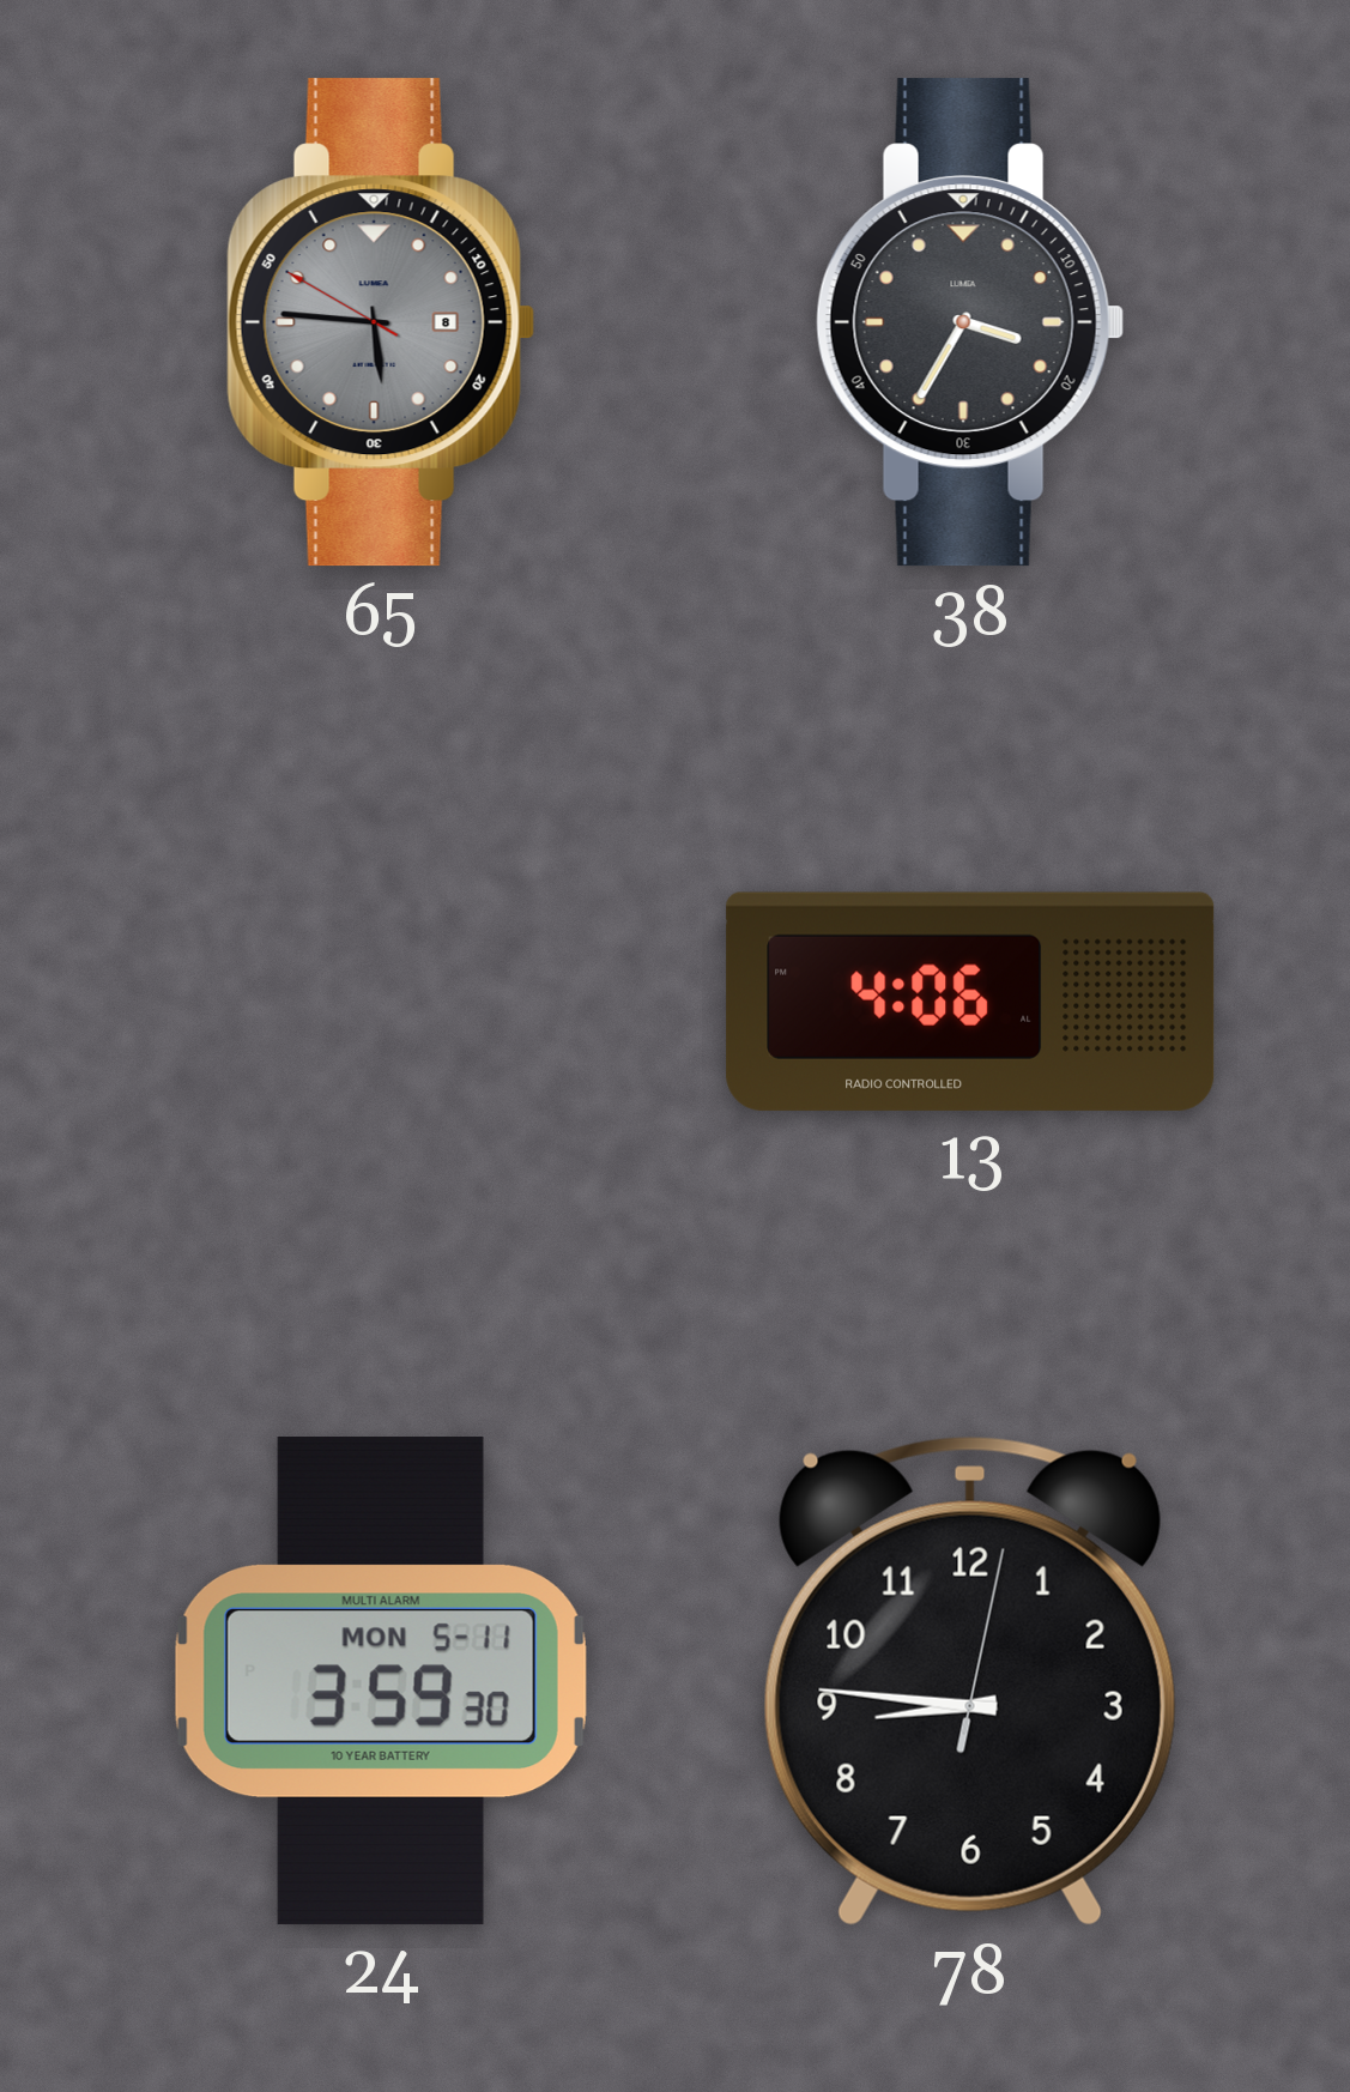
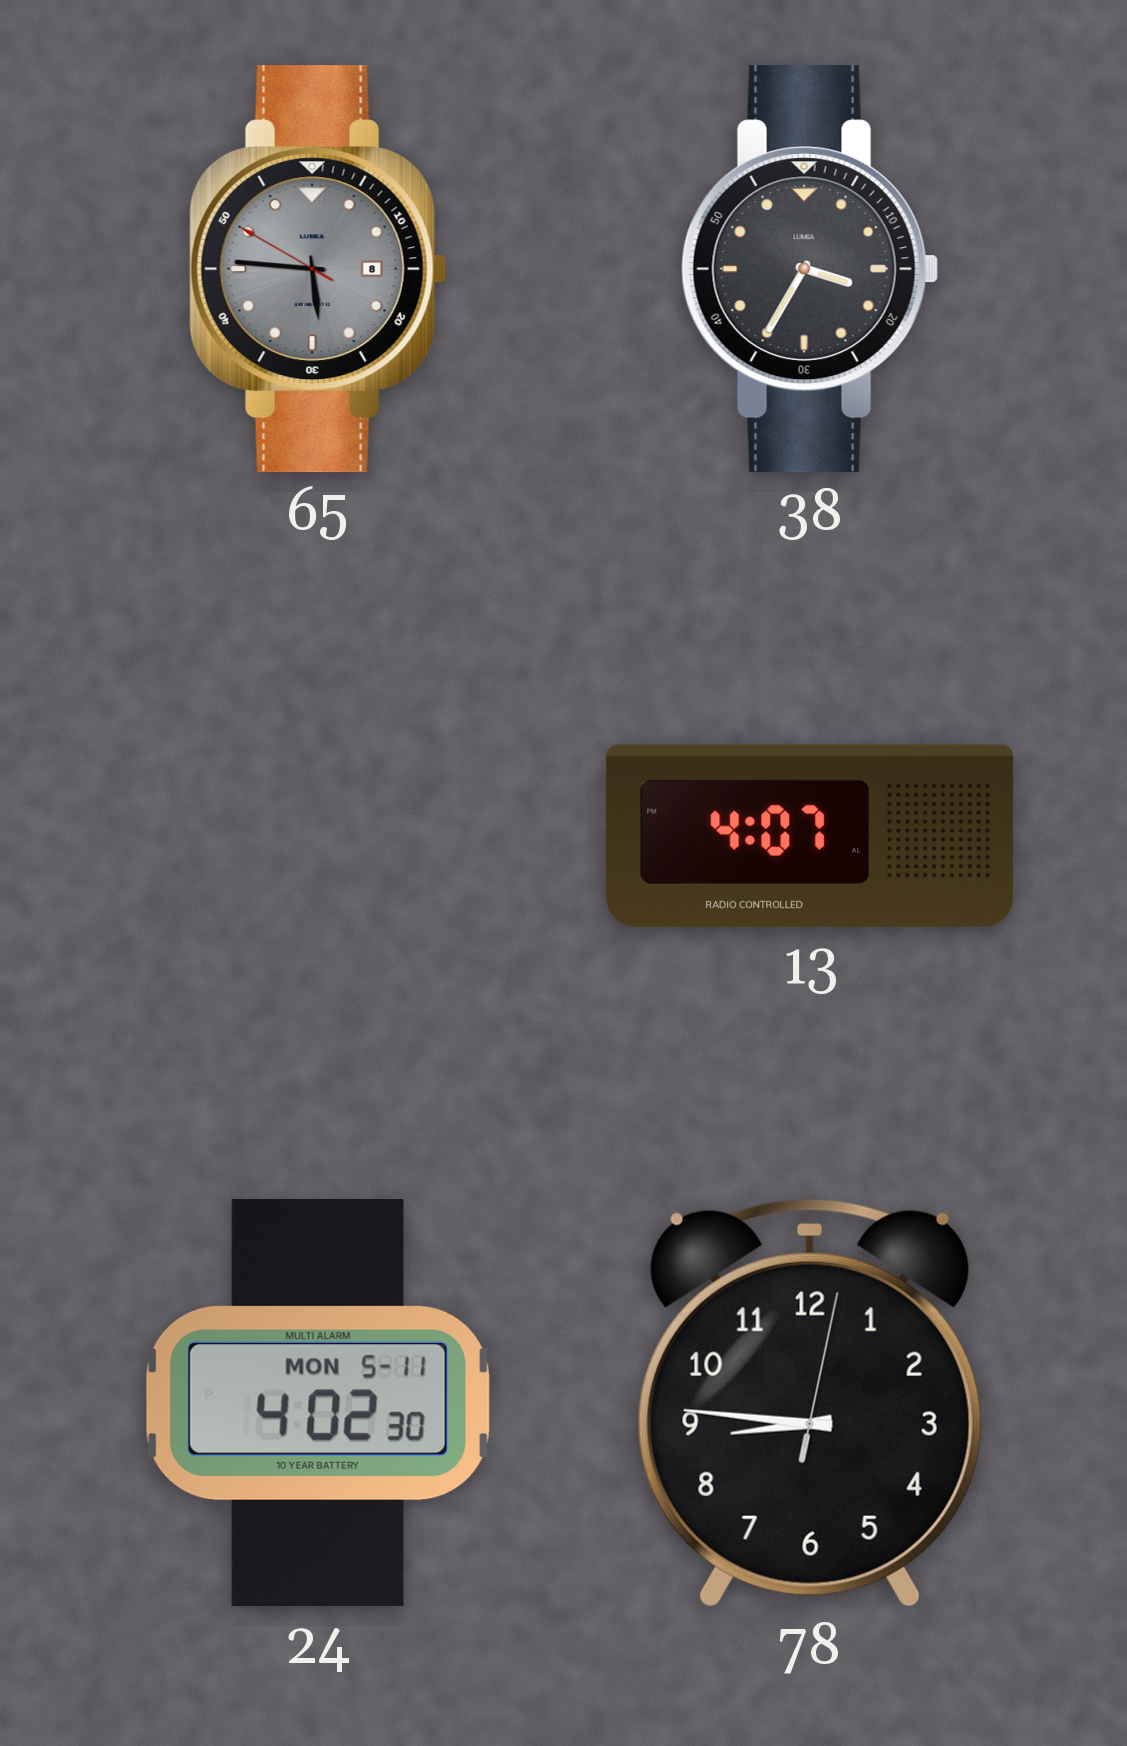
13: 4:06 -> 4:07 (810, 836)
24: 3:59 -> 4:02 (318, 1403)
